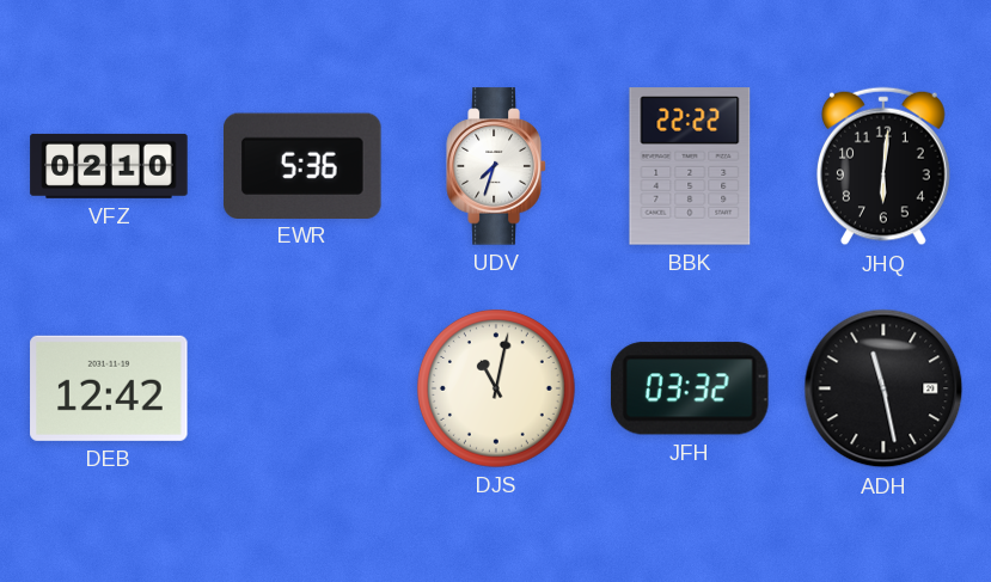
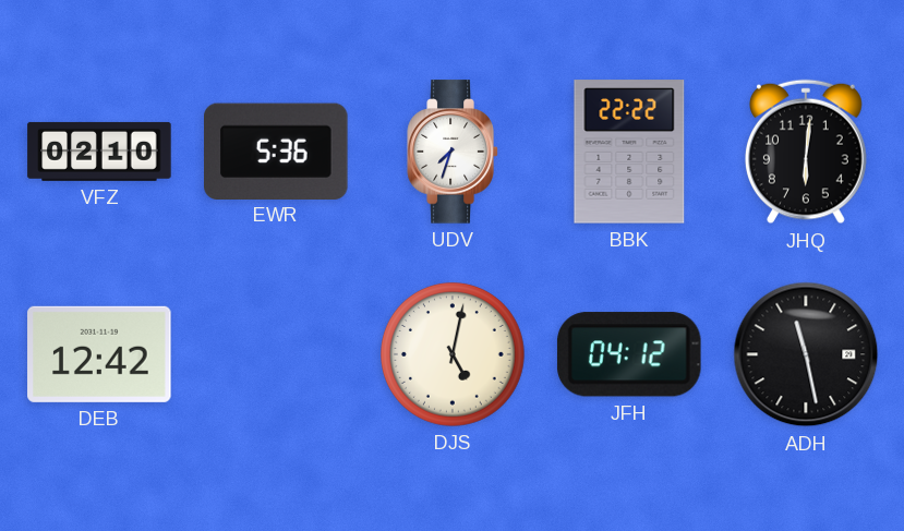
DJS: 11:02 -> 5:02 (453, 354)
JFH: 03:32 -> 04:12 (629, 354)
